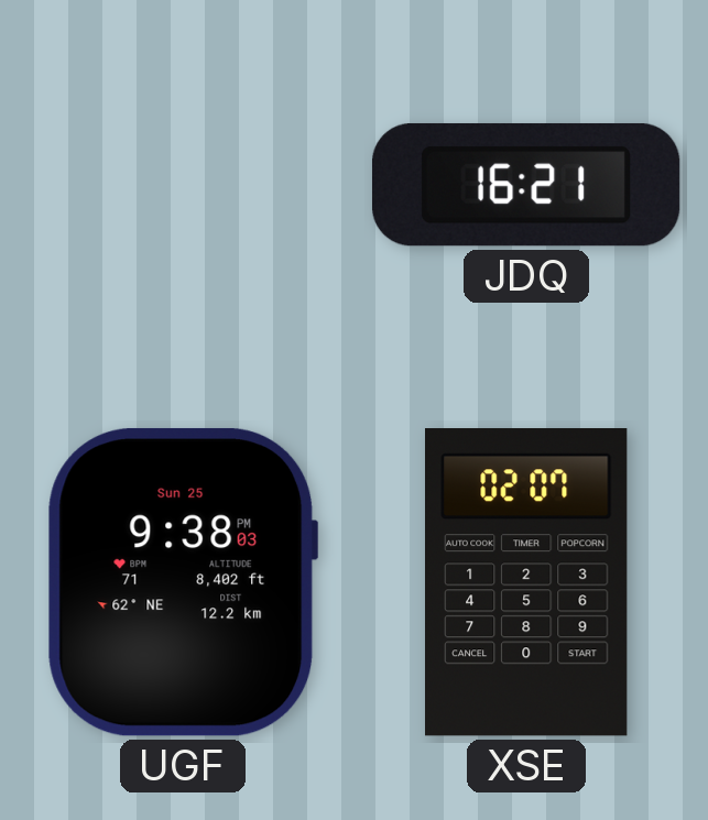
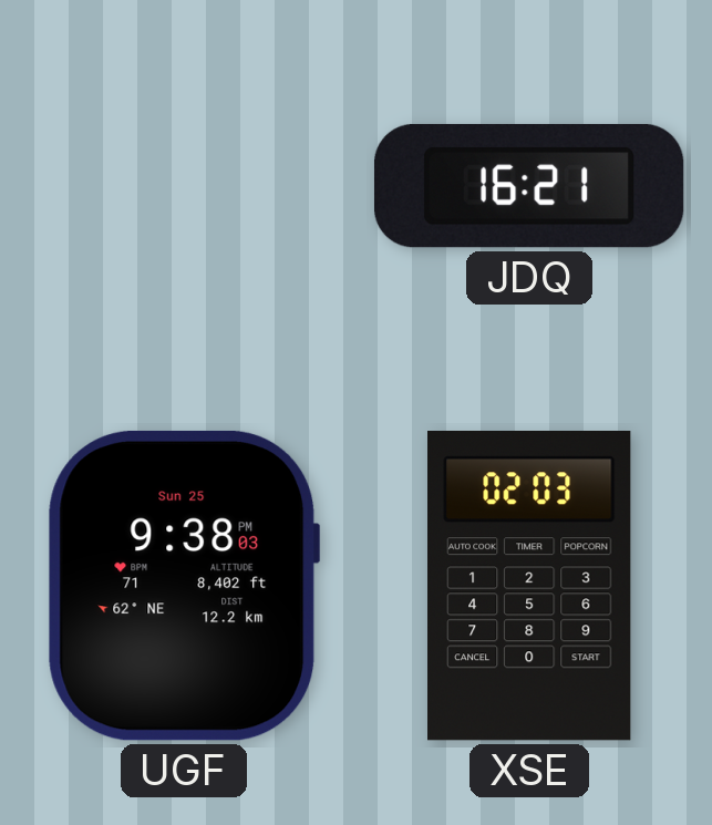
XSE: 02:07 -> 02:03 (530, 587)
